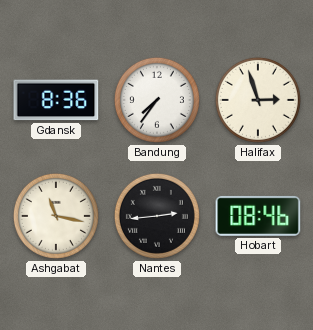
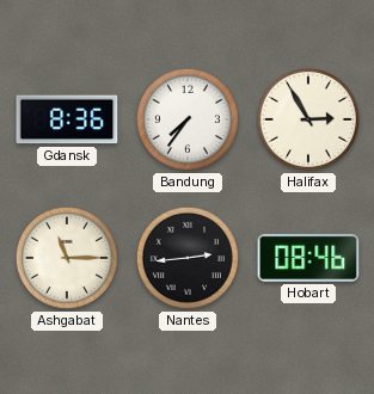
Halifax: 2:57 -> 2:55 (308, 119)
Ashgabat: 11:17 -> 11:15 (67, 258)
